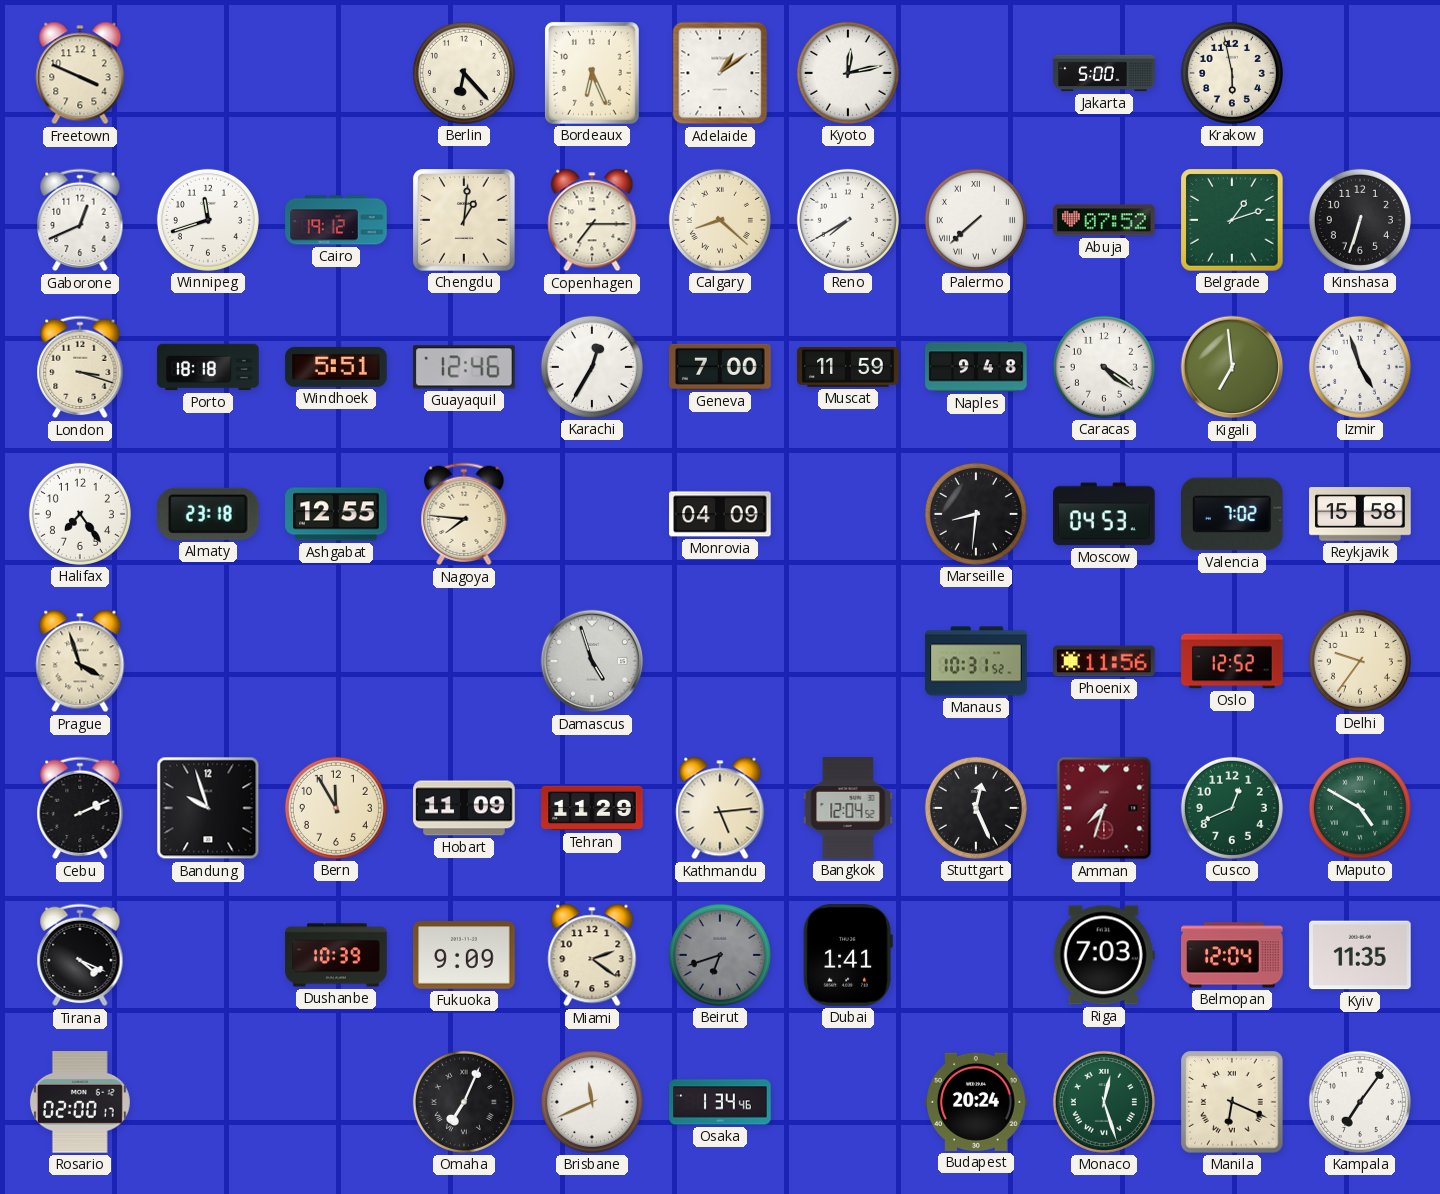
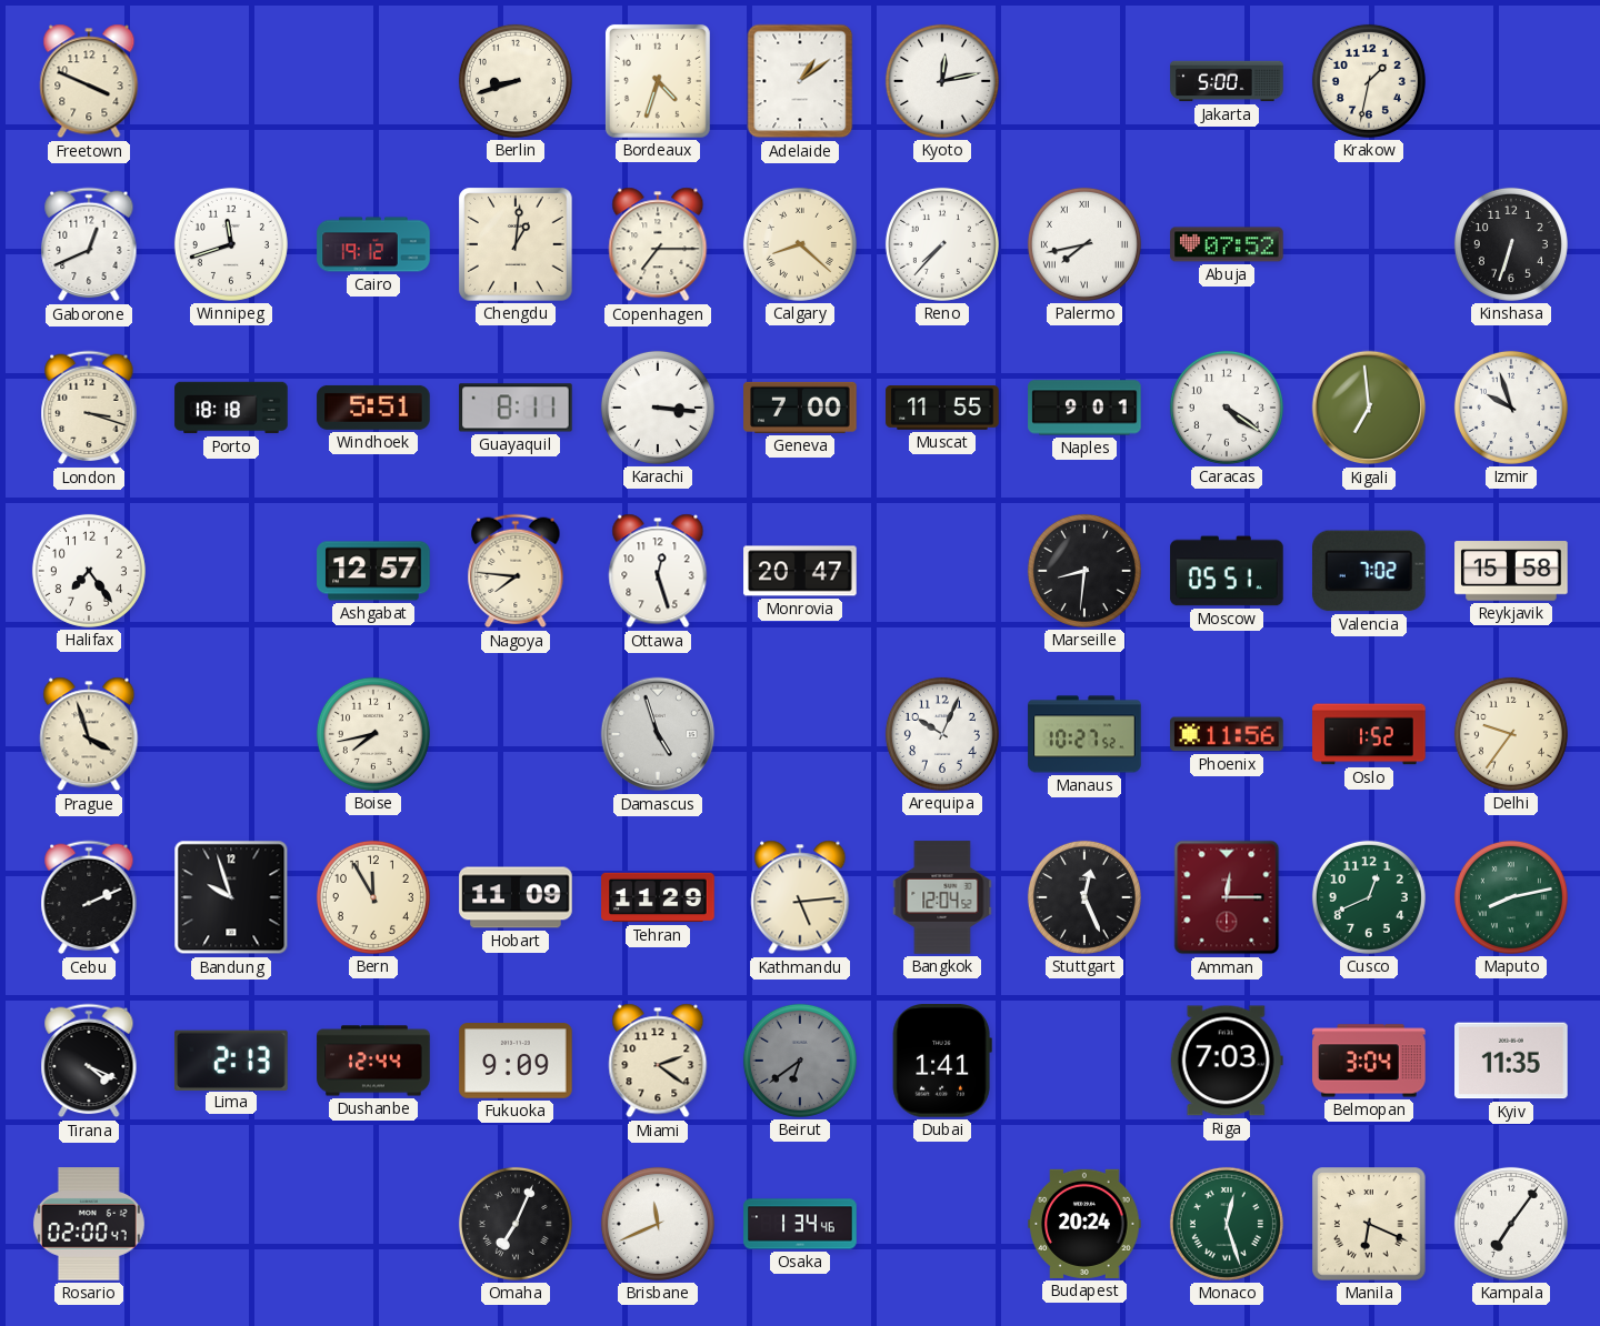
Berlin: 6:23 -> 8:42 (516, 81)
Bordeaux: 6:26 -> 4:33 (658, 81)
Krakow: 5:58 -> 1:32 (1369, 81)
Reno: 7:40 -> 7:37 (942, 244)
Palermo: 7:38 -> 7:43 (1084, 244)
Belgrade: 1:12 -> none (1232, 220)
Guayaquil: 12:46 -> 8:11 (516, 408)
Karachi: 12:35 -> 3:16 (658, 408)
Muscat: 11:59 -> 11:55 (942, 409)
Naples: 9:48 -> 9:01 (1084, 408)
Izmir: 4:57 -> 9:57 (1511, 408)
Almaty: 23:18 -> none (208, 514)
Ashgabat: 12:55 -> 12:57 (373, 571)
Ottawa: none -> 12:27 (658, 571)
Monrovia: 04:09 -> 20:47 (800, 571)
Moscow: 04:53 -> 05:51 (1227, 571)
Boise: none -> 7:43 (373, 734)
Arequipa: none -> 10:04 (942, 734)
Manaus: 10:31 -> 10:27 (1084, 734)
Oslo: 12:52 -> 1:52 (1369, 734)
Amman: 7:33 -> 12:15 (1227, 897)
Maputo: 4:50 -> 8:13 (1511, 897)
Lima: none -> 2:13 (232, 1059)
Dushanbe: 10:39 -> 12:44 (373, 1061)
Beirut: 6:42 -> 6:39 (800, 1061)
Belmopan: 12:04 -> 3:04 (1369, 1061)
Rosario: 02:00:17 -> 02:00:47 (89, 1224)
